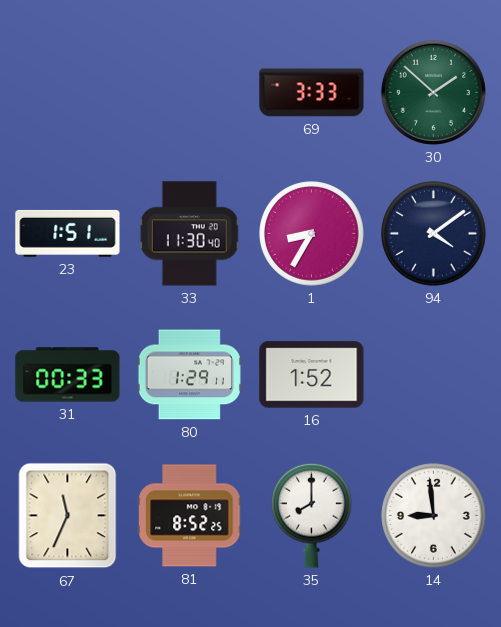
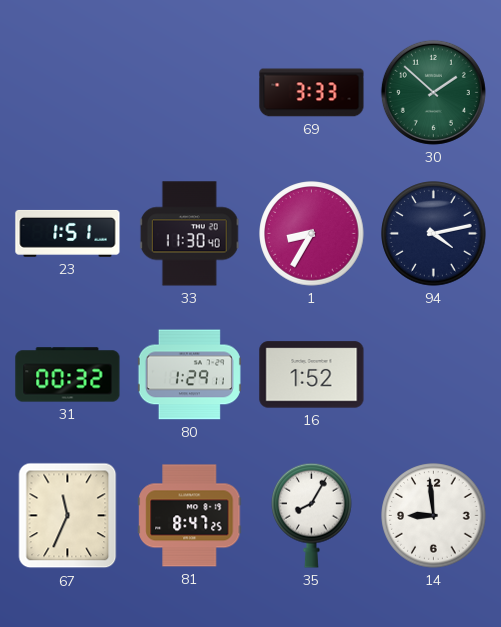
94: 4:09 -> 4:13 (434, 234)
31: 00:33 -> 00:32 (68, 375)
81: 8:52 -> 8:47 (190, 516)
35: 8:00 -> 8:05 (312, 515)
